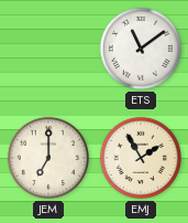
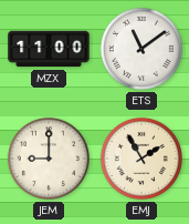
MZX: none -> 11:00 (49, 49)
JEM: 7:00 -> 9:00 (49, 159)
